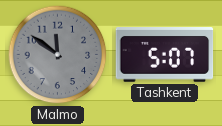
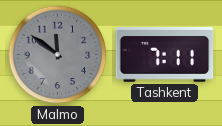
Tashkent: 5:07 -> 7:11 (165, 55)
